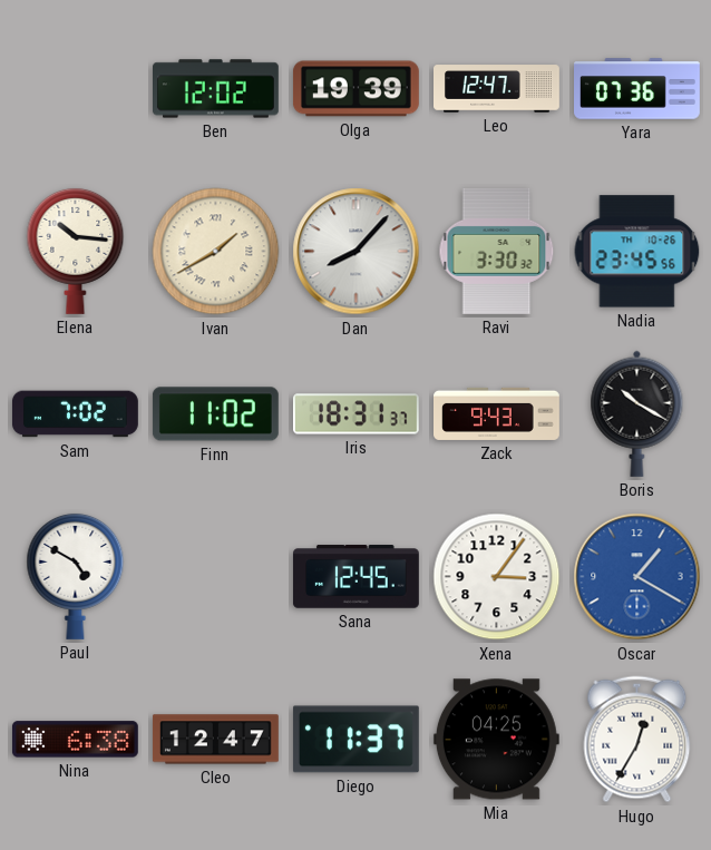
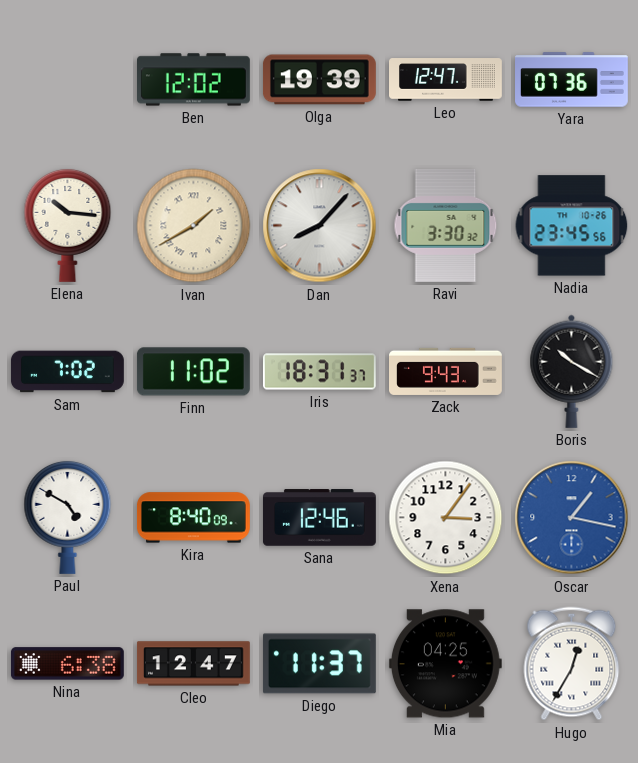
Kira: none -> 8:40 (193, 518)
Sana: 12:45 -> 12:46 (319, 518)
Oscar: 1:20 -> 1:17 (572, 518)
